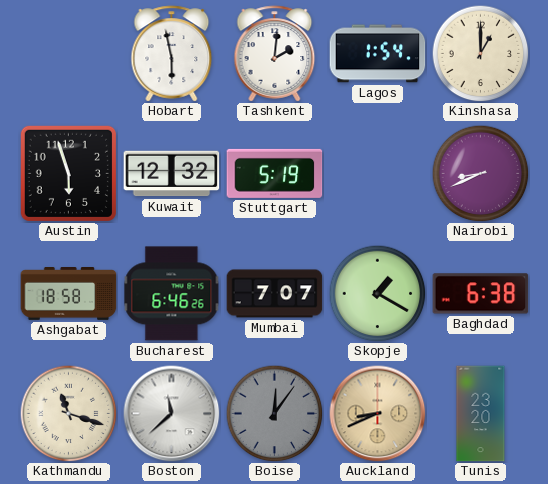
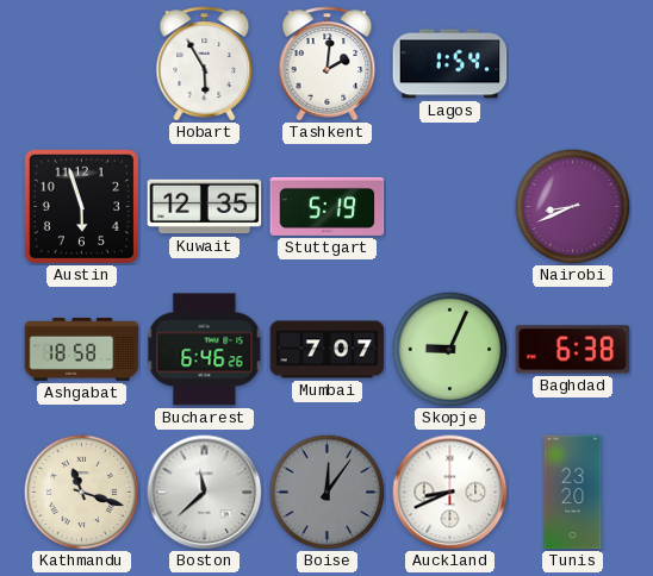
Hobart: 5:58 -> 5:55 (205, 64)
Kinshasa: 1:00 -> none (480, 53)
Kuwait: 12:32 -> 12:35 (205, 207)
Skopje: 1:20 -> 9:04 (449, 349)
Auckland dial: champagne -> white (450, 493)
